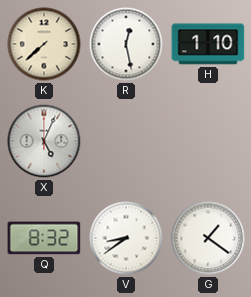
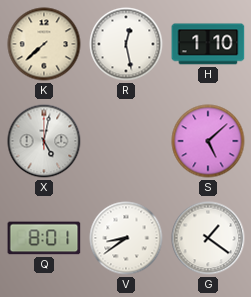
X: 5:04 -> 5:02 (44, 141)
S: none -> 5:08 (208, 141)
Q: 8:32 -> 8:01 (44, 238)
